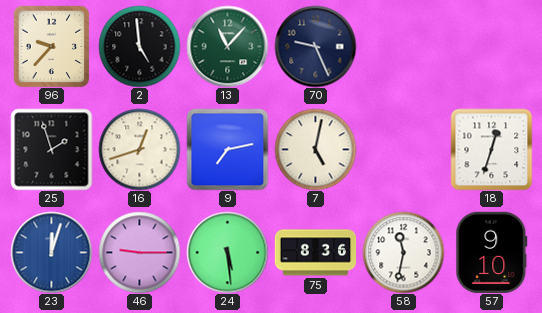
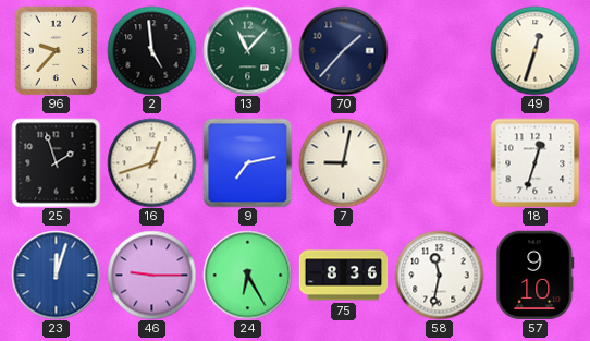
70: 9:26 -> 1:37 (343, 50)
49: none -> 12:33 (534, 50)
7: 5:02 -> 9:02 (343, 162)
24: 5:29 -> 6:25 (247, 275)
